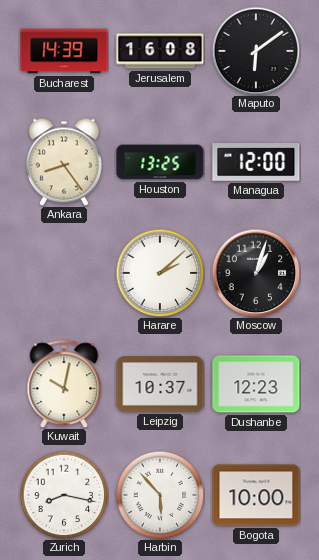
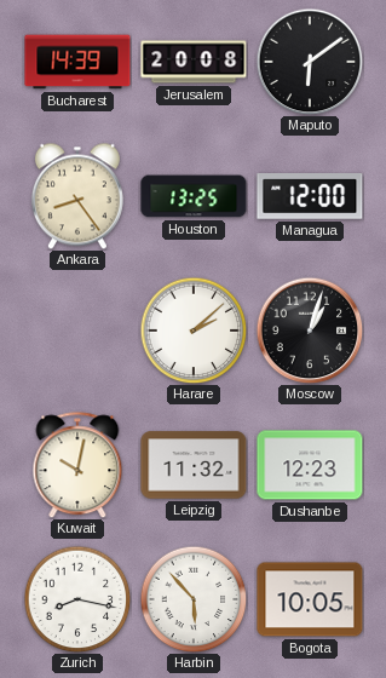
Jerusalem: 16:08 -> 20:08 (194, 62)
Leipzig: 10:37 -> 11:32 (194, 465)
Bogota: 10:00 -> 10:05 (310, 599)
